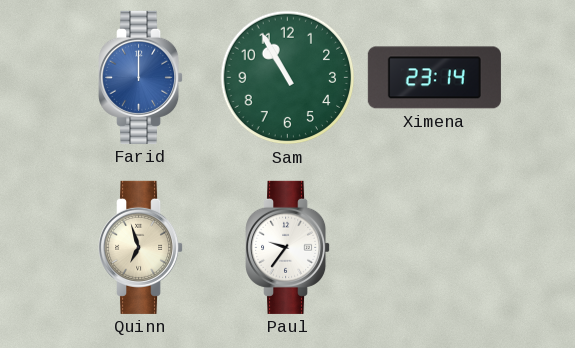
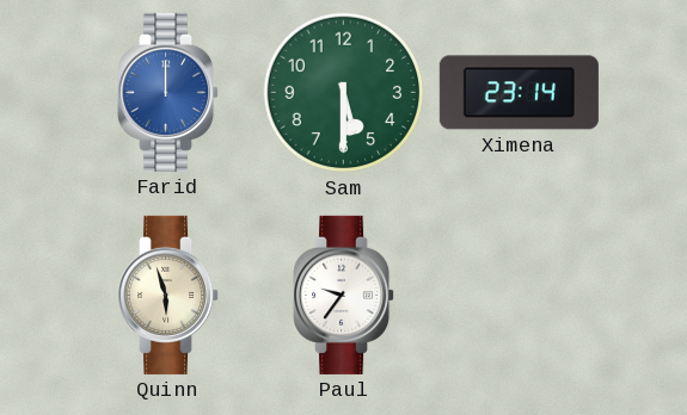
Sam: 10:55 -> 5:30 (344, 93)
Quinn: 6:57 -> 5:57 (168, 295)
